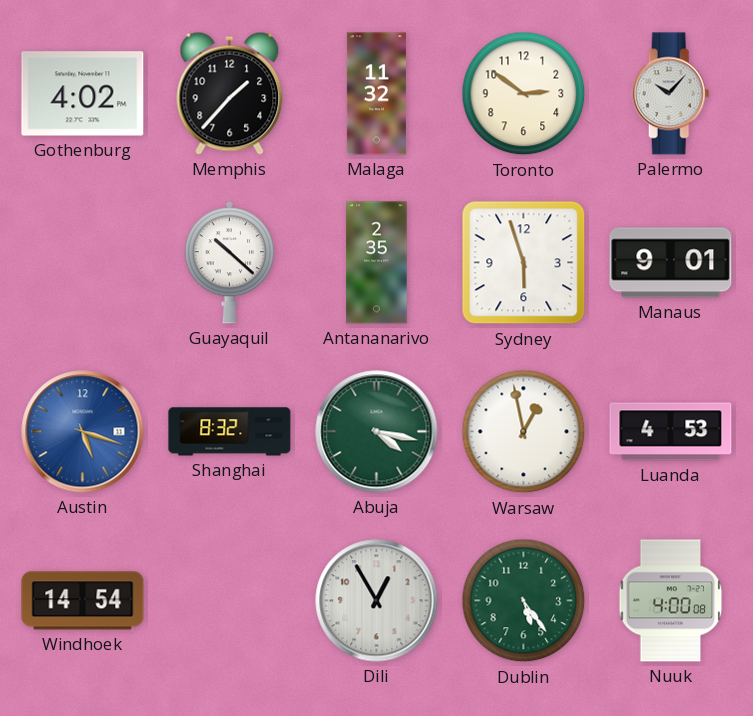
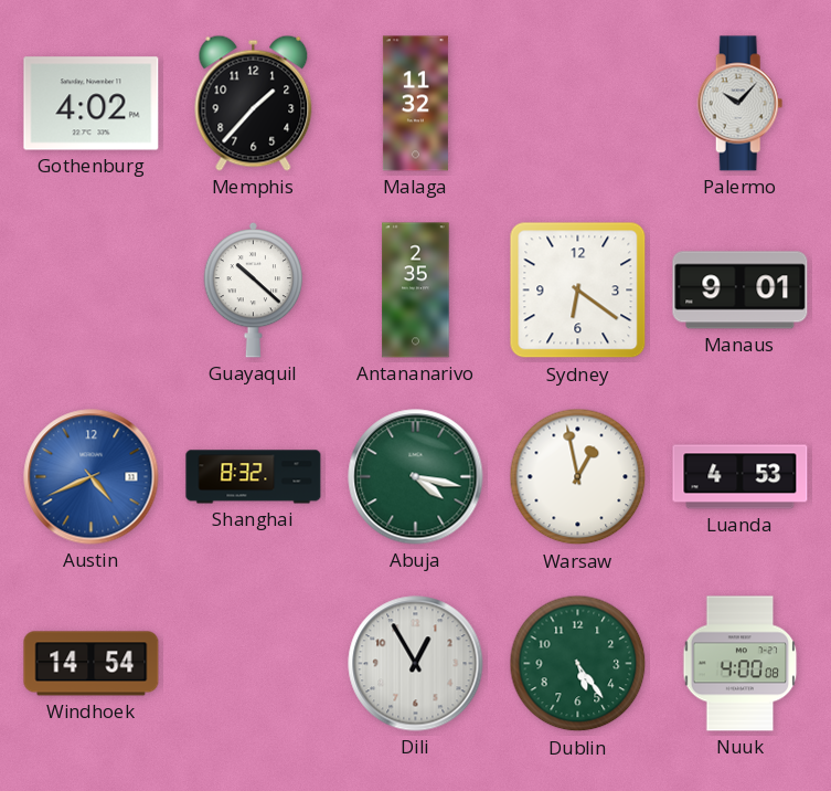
Toronto: 2:51 -> none (524, 94)
Sydney: 5:57 -> 6:21 (578, 291)
Austin: 5:18 -> 4:41 (92, 477)
